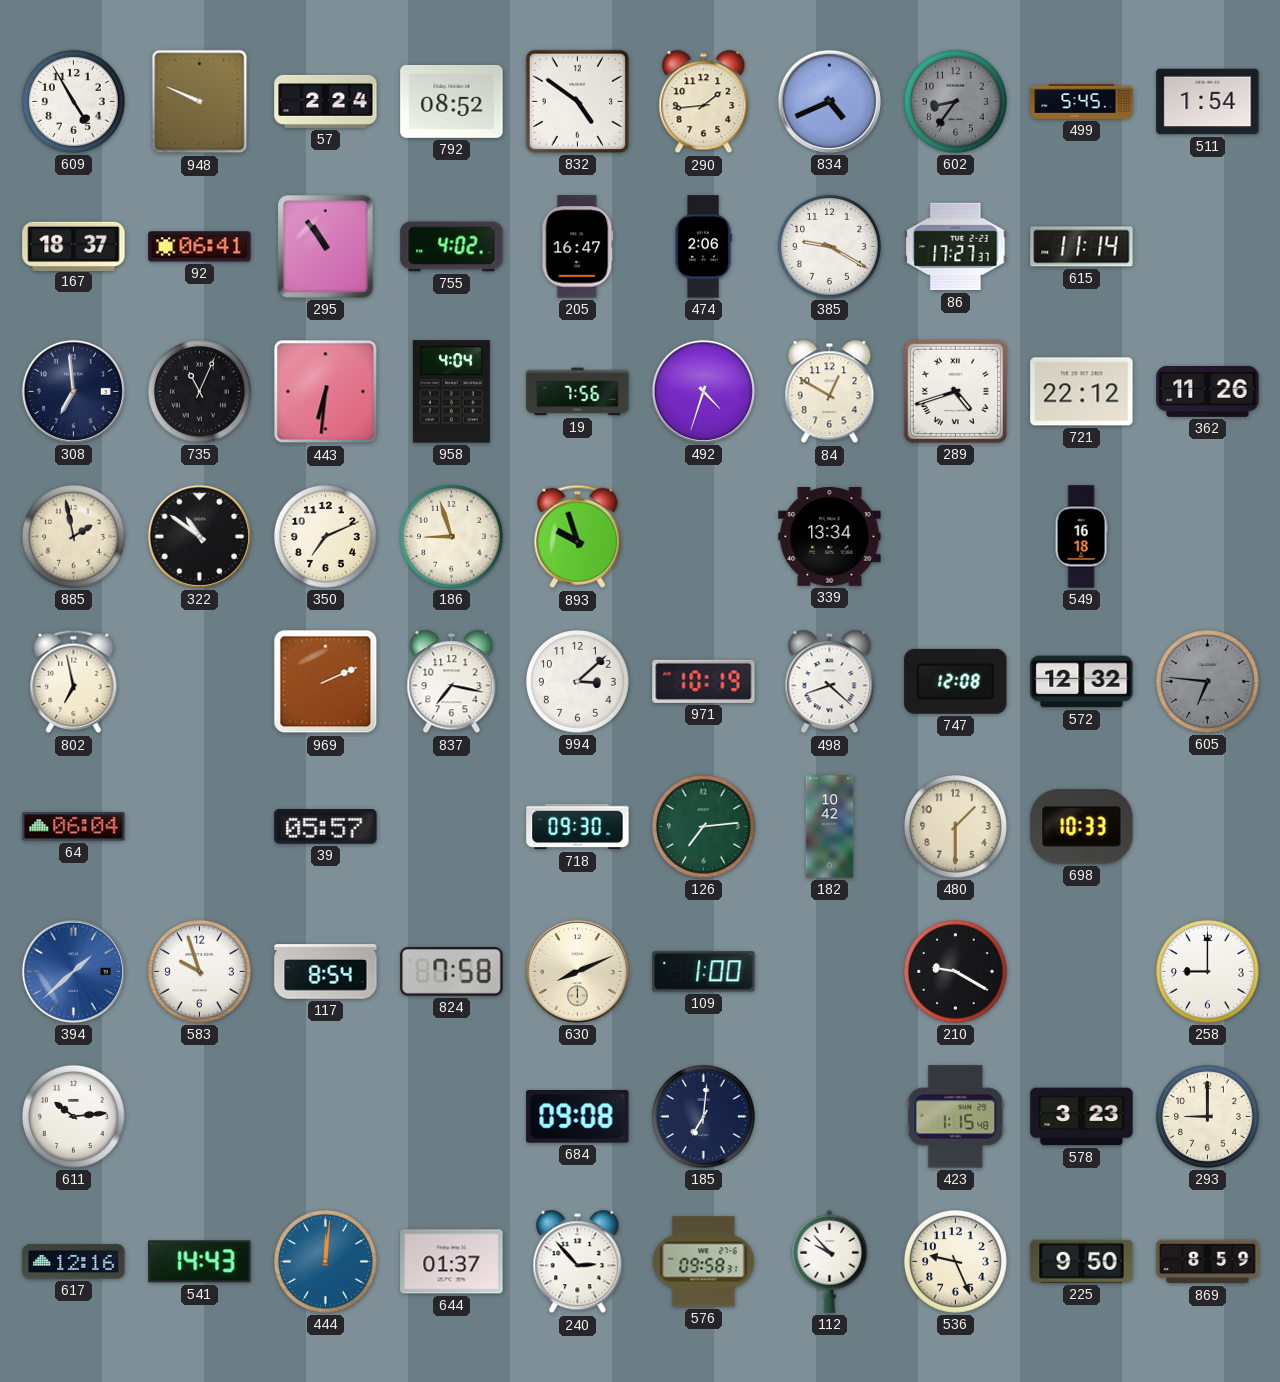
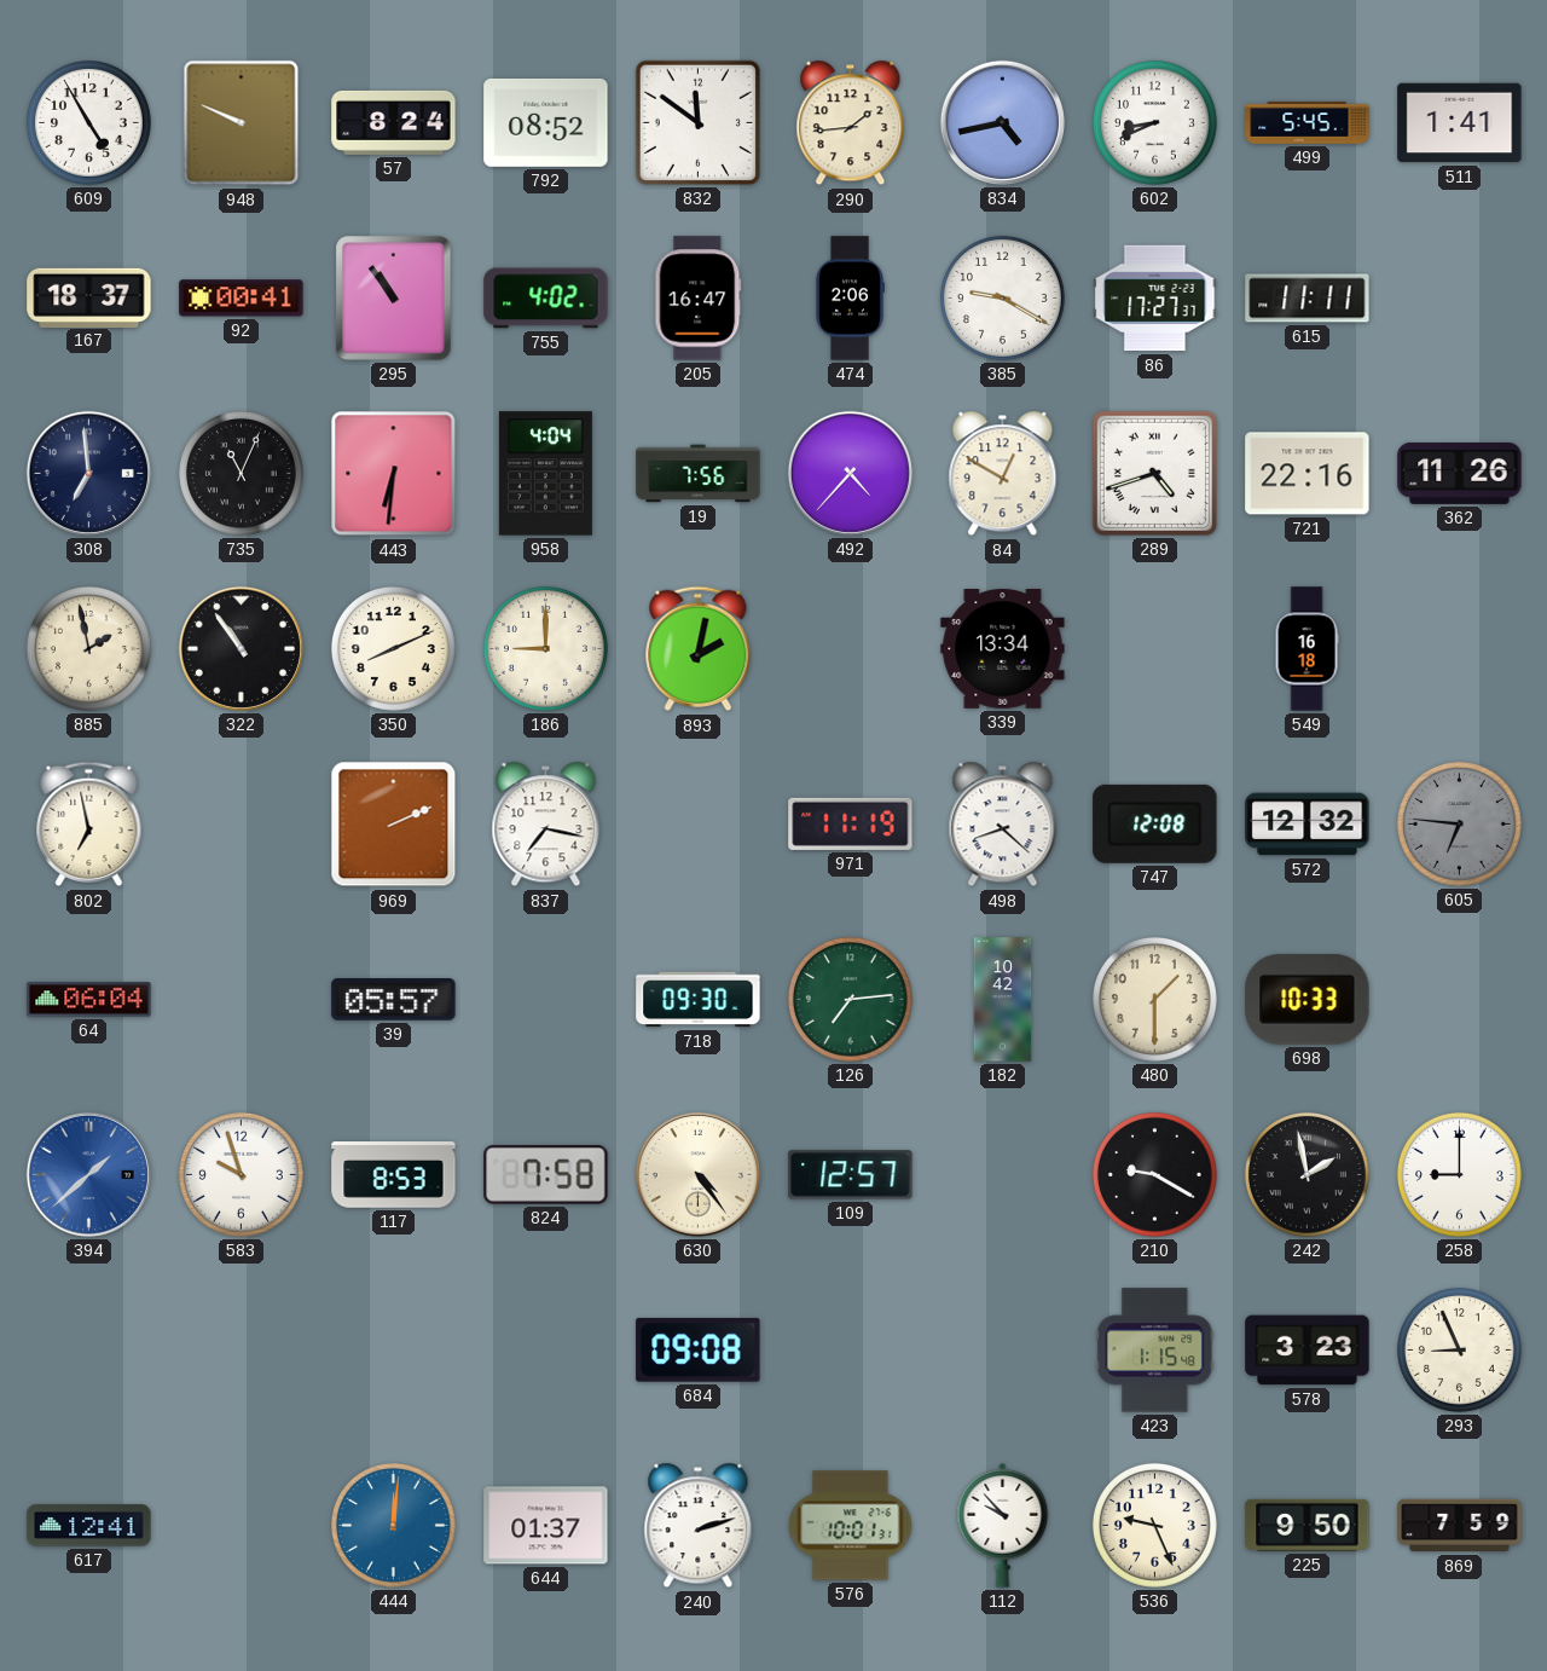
57: 2:24 -> 8:24 (394, 122)
832: 4:51 -> 11:51 (697, 122)
834: 4:41 -> 4:43 (1002, 122)
602: 8:36 -> 8:41 (1154, 122)
602 dial: grey -> white (1154, 122)
511: 1:54 -> 1:41 (1460, 123)
92: 06:41 -> 00:41 (242, 299)
615: 11:14 -> 11:11 (1308, 299)
492: 4:33 -> 4:37 (850, 473)
721: 22:12 -> 22:16 (1308, 474)
322: 10:51 -> 10:54 (241, 648)
350: 7:11 -> 8:11 (393, 648)
186: 8:57 -> 9:00 (545, 648)
893: 9:57 -> 2:02 (699, 649)
994: 3:08 -> none (577, 681)
971: 10:19 -> 11:19 (851, 823)
117: 8:54 -> 8:53 (394, 1175)
630: 8:11 -> 4:24 (697, 1174)
109: 1:00 -> 12:57 (851, 1175)
242: none -> 1:58 (1306, 1174)
611: 10:14 -> none (73, 1116)
185: 7:01 -> none (703, 1116)
293: 9:00 -> 8:56 (1459, 1349)
617: 12:16 -> 12:41 (89, 1526)
541: 14:43 -> none (200, 1262)
240: 2:53 -> 2:12 (699, 1526)
576: 09:58 -> 10:01 (851, 1526)
869: 8:59 -> 7:59 (1460, 1526)
